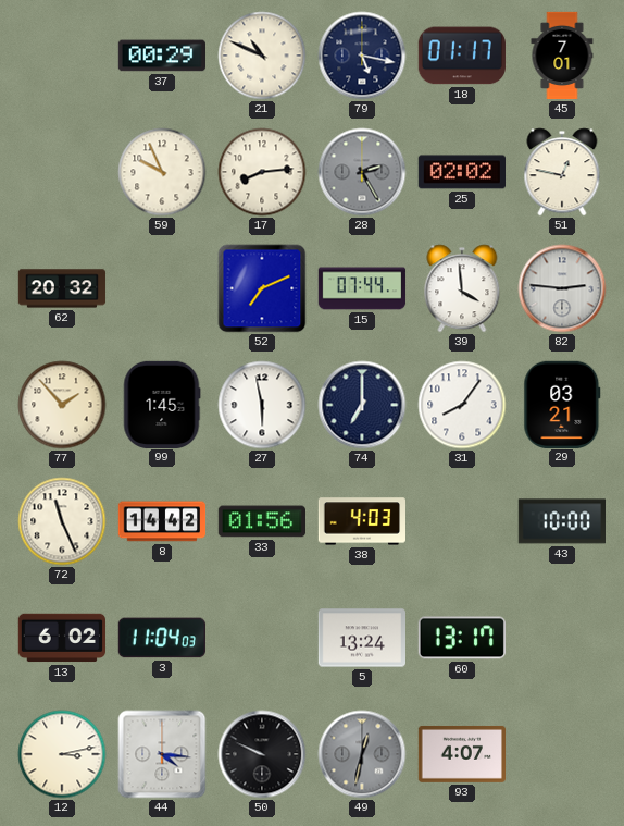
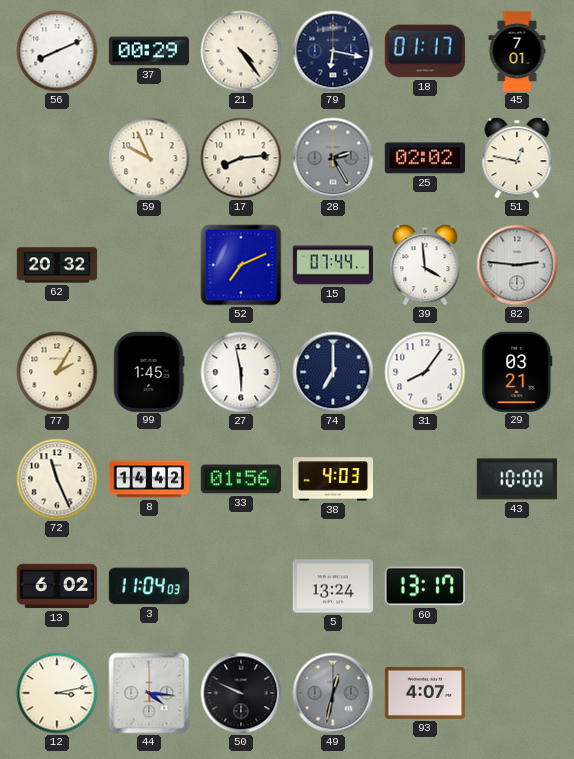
56: none -> 8:11 (57, 51)
21: 10:49 -> 4:24 (241, 51)
79: 5:17 -> 6:17 (333, 51)
77: 1:53 -> 2:05 (57, 372)
